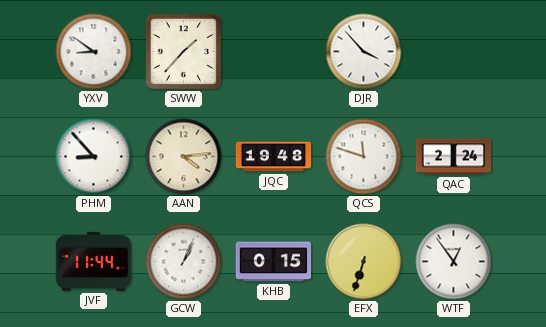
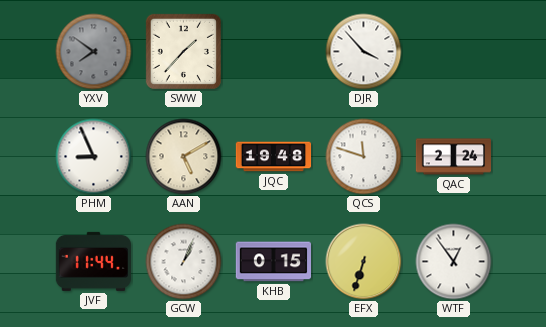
YXV: 8:51 -> 7:51 (94, 52)
YXV dial: white -> grey (94, 52)
PHM: 8:53 -> 8:56 (94, 157)
AAN: 4:14 -> 5:10 (184, 157)
